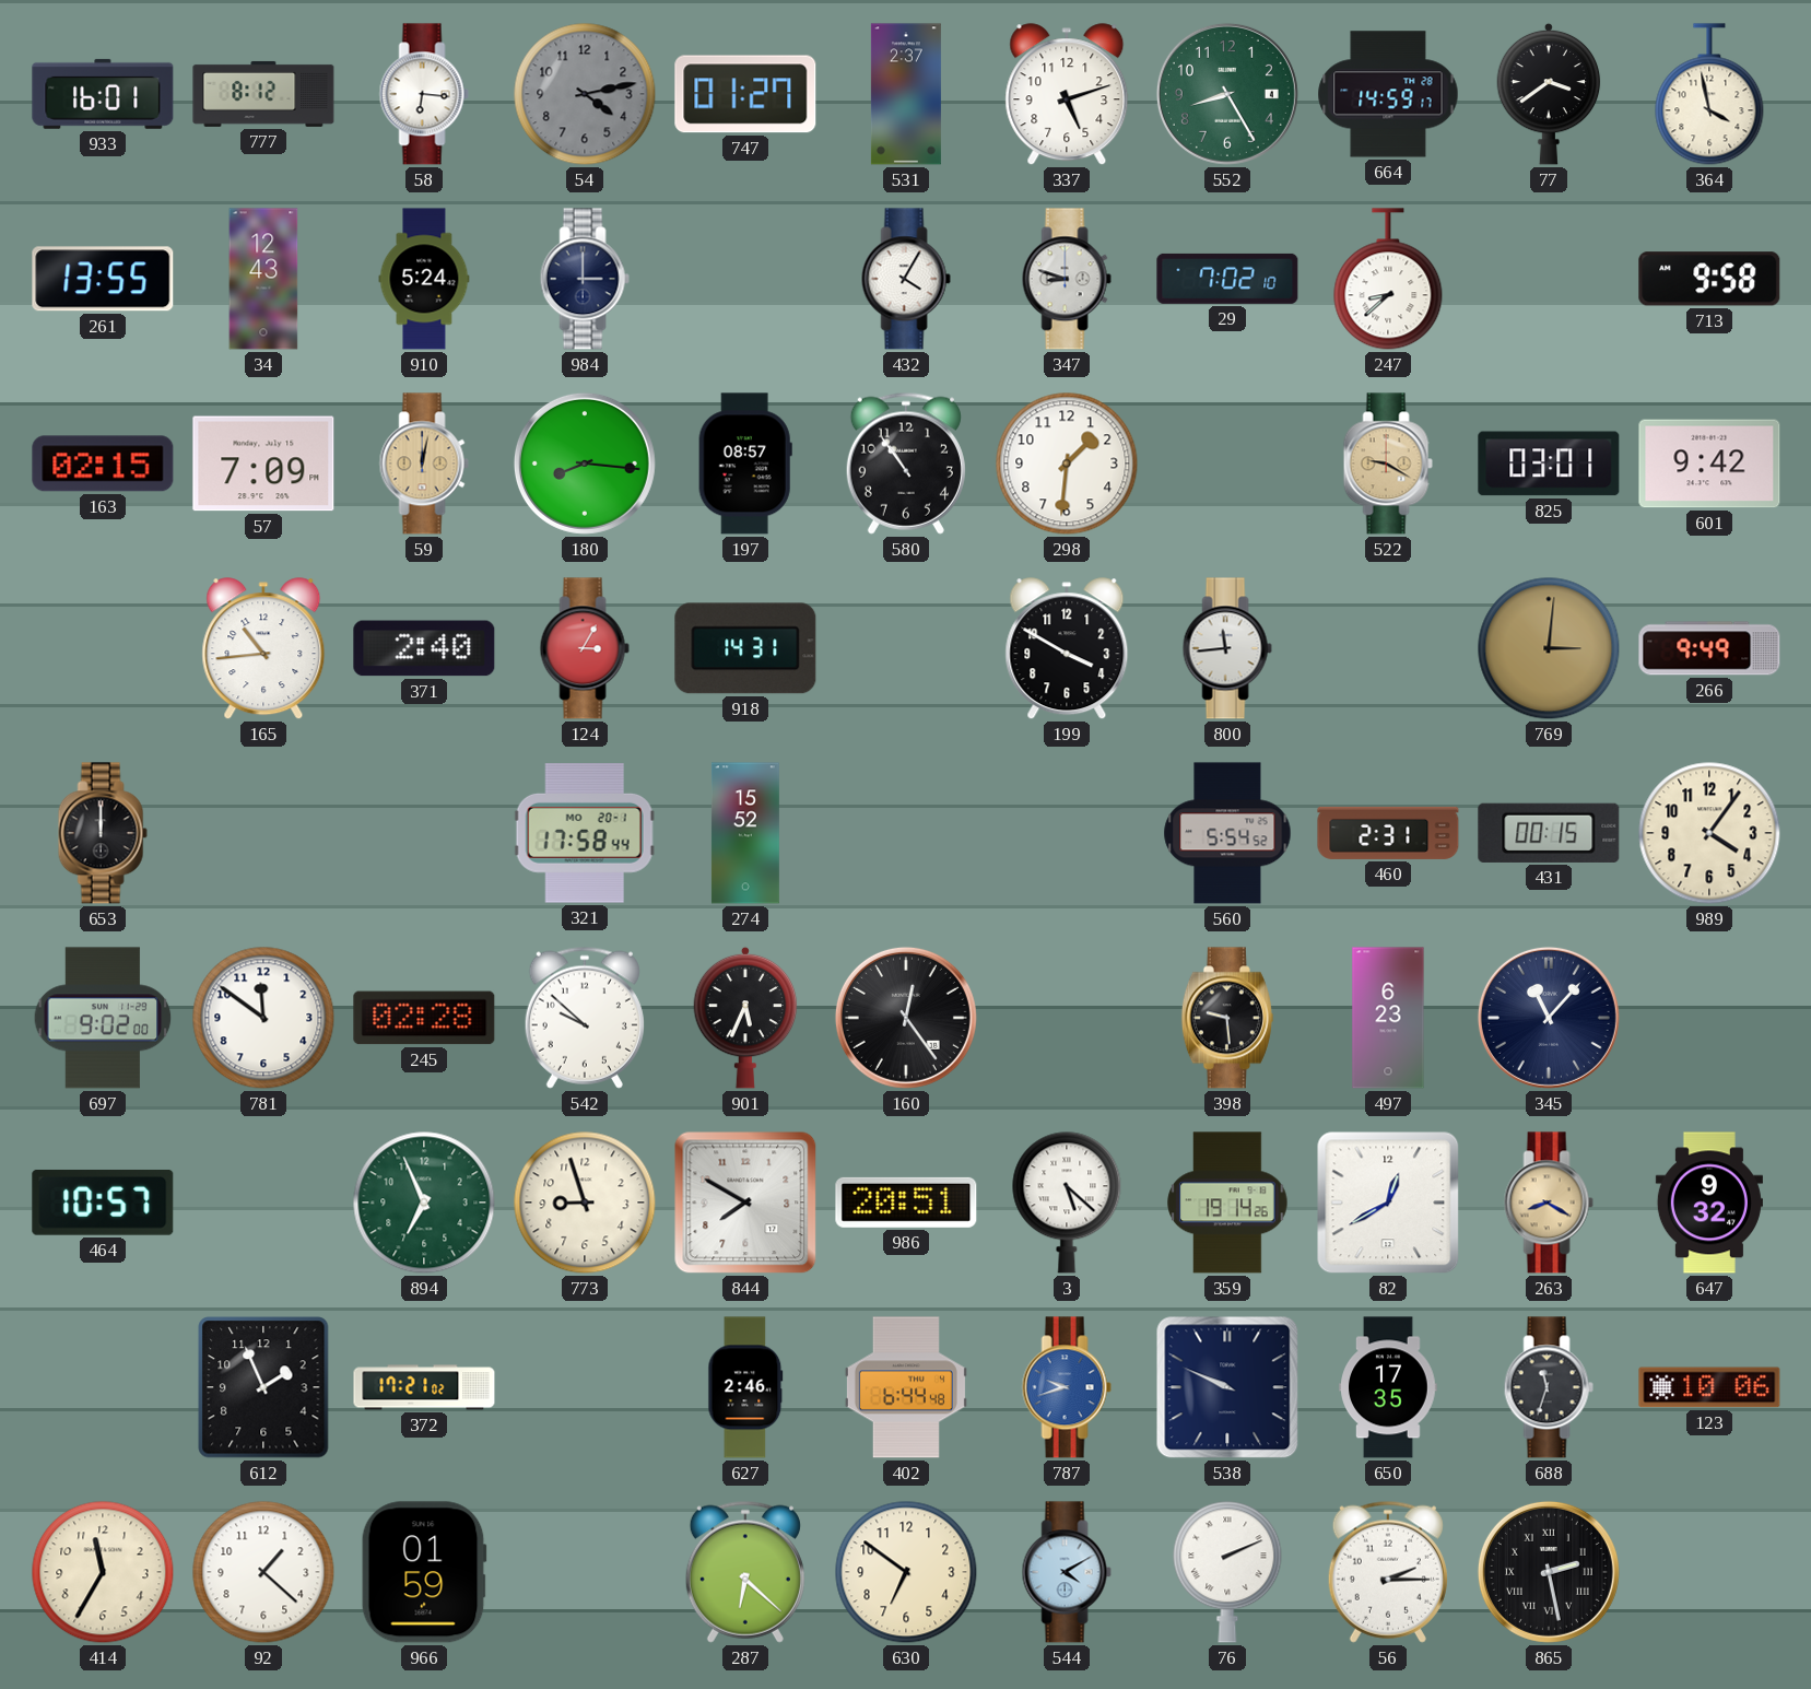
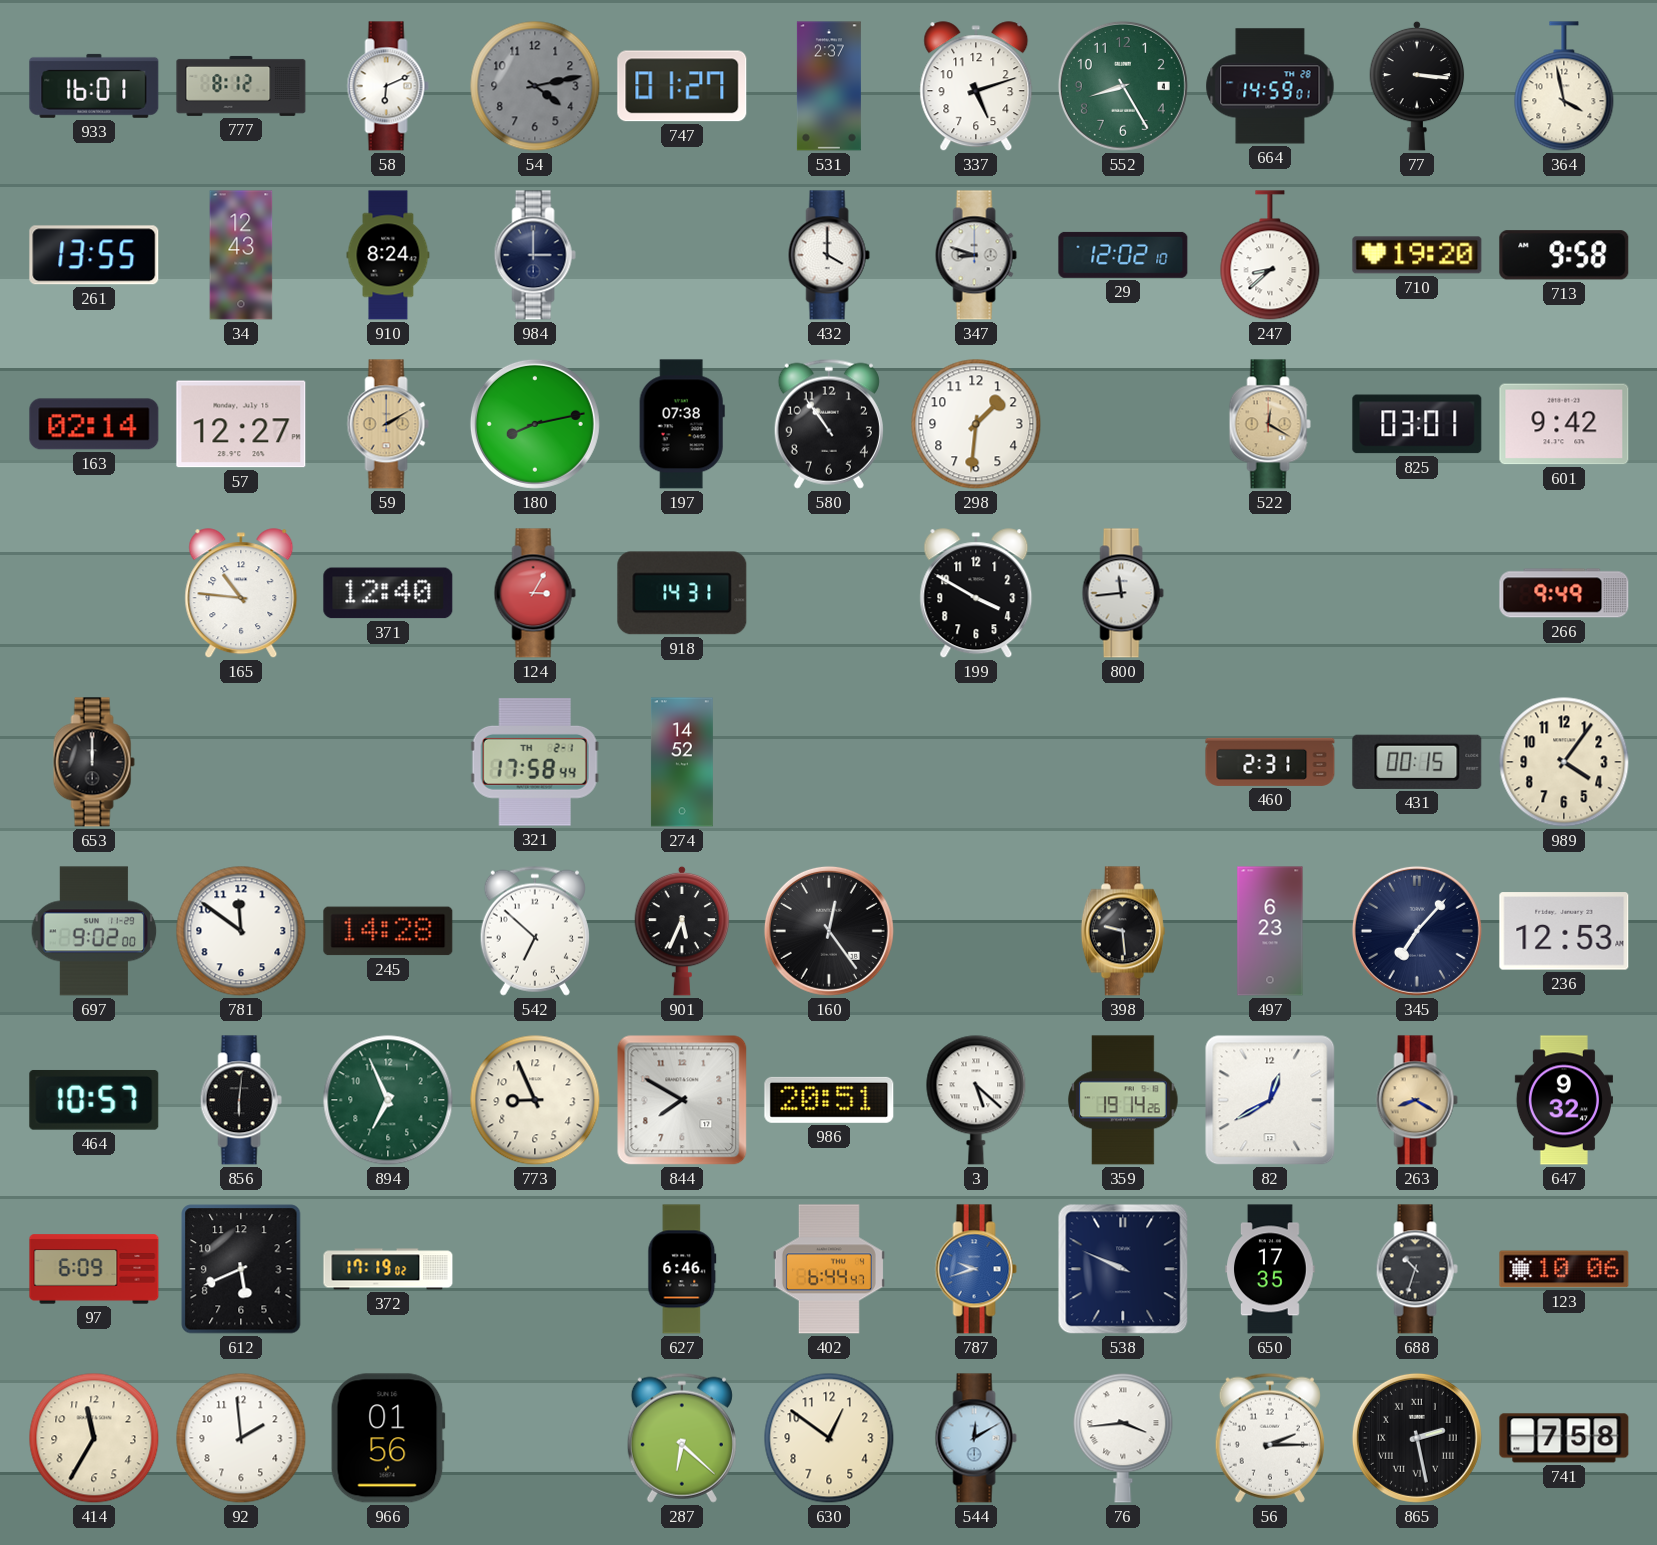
58: 6:16 -> 6:11 (388, 86)
664: 14:59:17 -> 14:59:01 (1270, 86)
77: 3:39 -> 3:16 (1417, 86)
910: 5:24 -> 8:24 (388, 255)
432: 4:05 -> 4:00 (829, 255)
29: 7:02 -> 12:02 (1123, 255)
710: none -> 19:20 (1417, 255)
163: 02:15 -> 02:14 (94, 424)
57: 7:09 -> 12:27 (241, 424)
59: 12:02 -> 2:10 (388, 424)
180: 8:16 -> 8:13 (535, 424)
197: 08:57 -> 07:38 (682, 424)
522: 9:20 -> 12:20 (1270, 424)
165: 10:44 -> 10:46 (241, 594)
371: 2:40 -> 12:40 (388, 593)
769: 3:01 -> none (1549, 648)
321 date: MO 20-1 -> TH 2-1 (535, 762)
274: 15:52 -> 14:52 (682, 762)
560: 5:54 -> none (1227, 833)
245: 02:28 -> 14:28 (388, 931)
542: 9:52 -> 6:52 (535, 931)
345: 11:07 -> 7:07 (1417, 931)
236: none -> 12:53 (1564, 931)
856: none -> 6:01 (241, 1100)
773: 8:57 -> 8:56 (535, 1100)
97: none -> 6:09 (94, 1269)
612: 1:56 -> 5:41 (241, 1269)
372: 17:21 -> 17:19 (388, 1269)
627: 2:46 -> 6:46 (682, 1269)
402: 6:44:48 -> 6:44:47 (829, 1269)
688: 11:33 -> 10:33 (1417, 1269)
92: 1:22 -> 1:59 (241, 1438)
966: 01:59 -> 01:56 (388, 1438)
630: 6:51 -> 12:51 (829, 1438)
544: 4:10 -> 12:10 (976, 1438)
76: 2:11 -> 3:44 (1123, 1438)
741: none -> 7:58 (1564, 1438)
